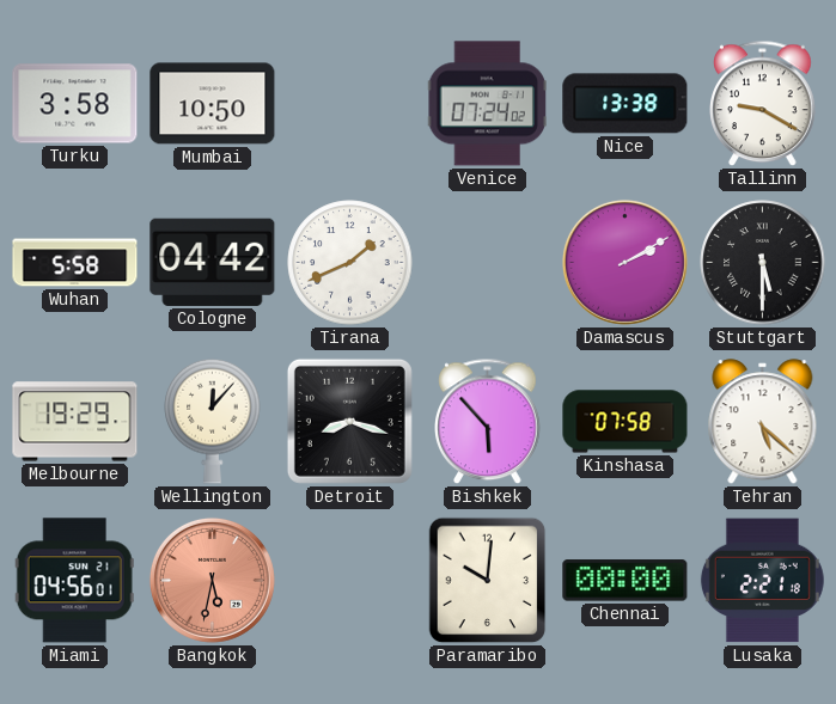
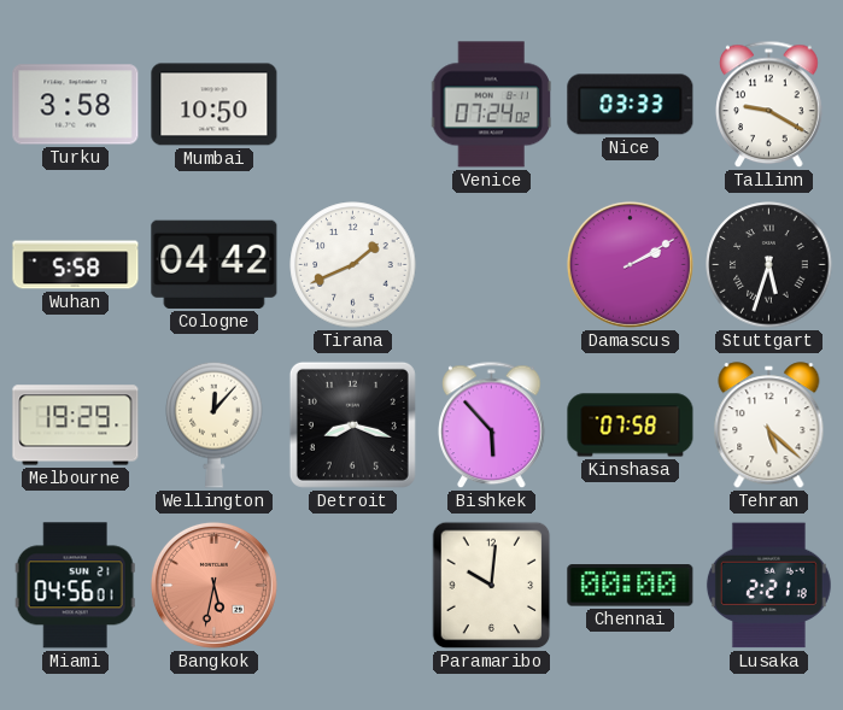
Nice: 13:38 -> 03:33 (631, 105)
Stuttgart: 5:30 -> 5:33 (769, 265)
